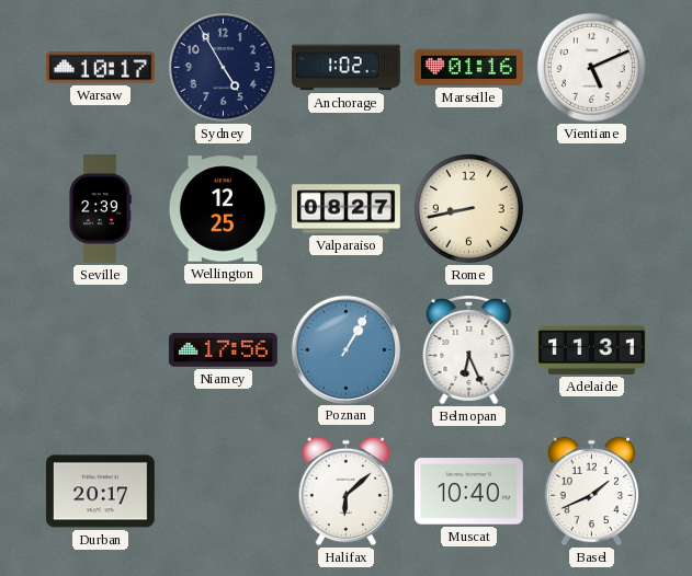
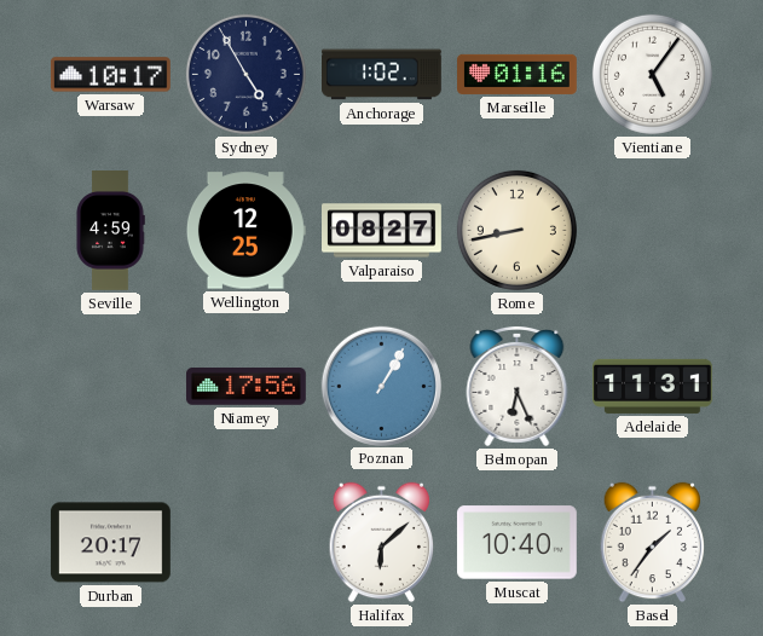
Vientiane: 5:11 -> 5:06 (652, 74)
Seville: 2:39 -> 4:59 (110, 231)
Basel: 1:41 -> 1:36 (653, 543)
